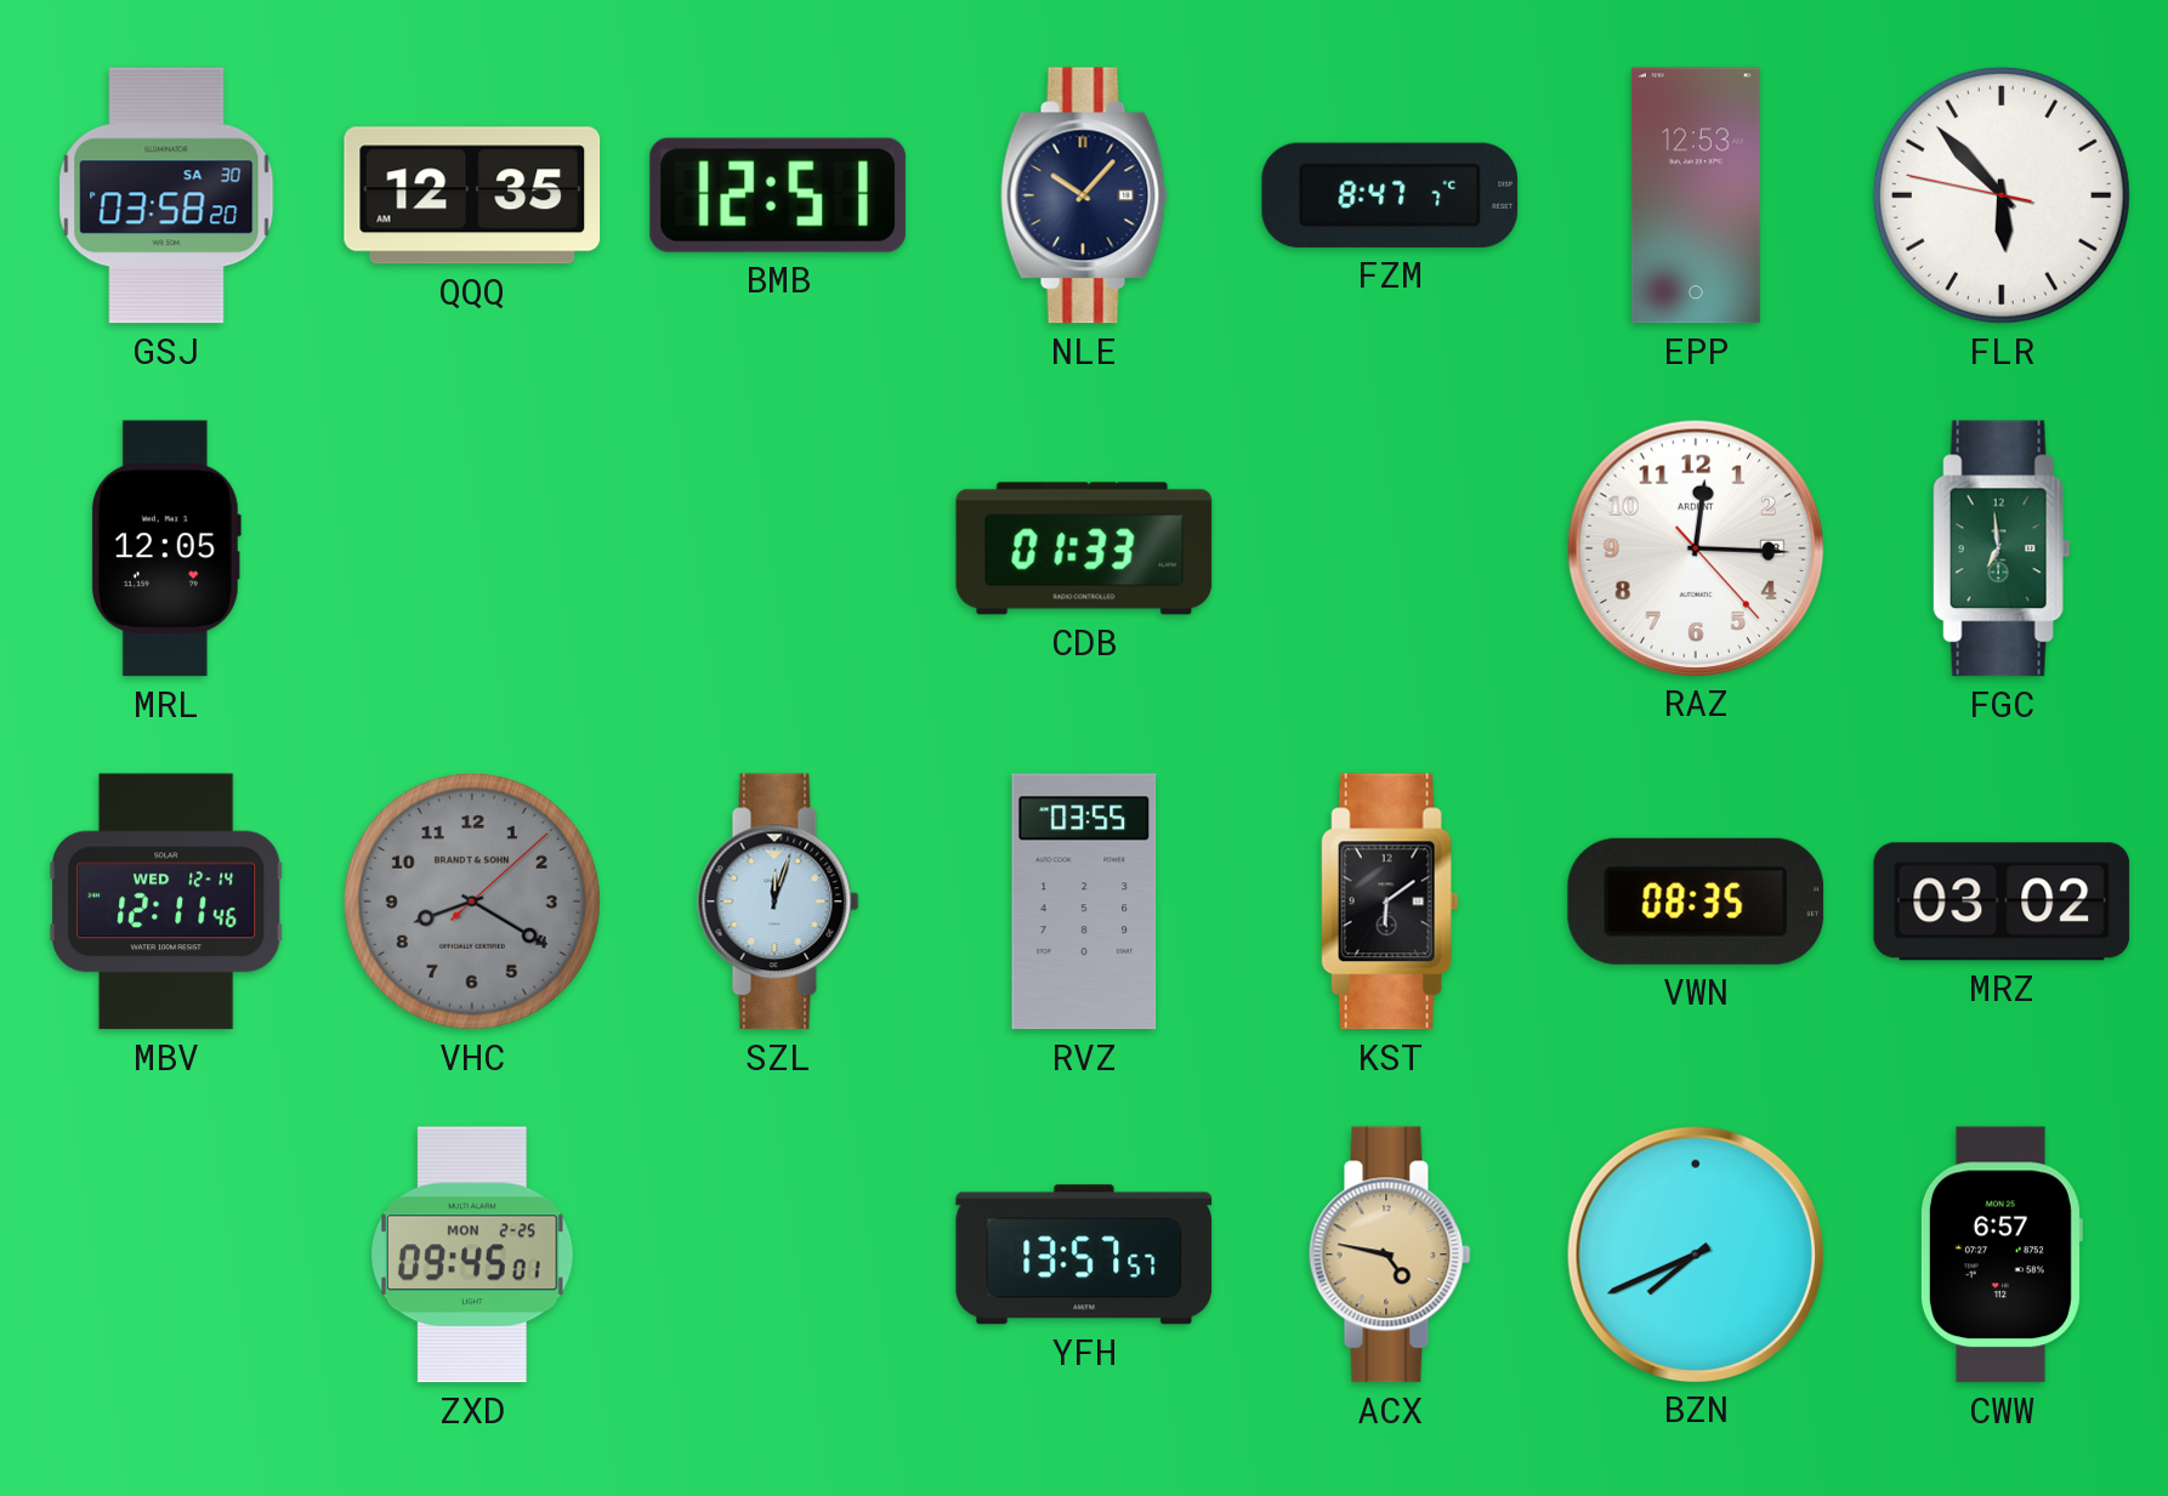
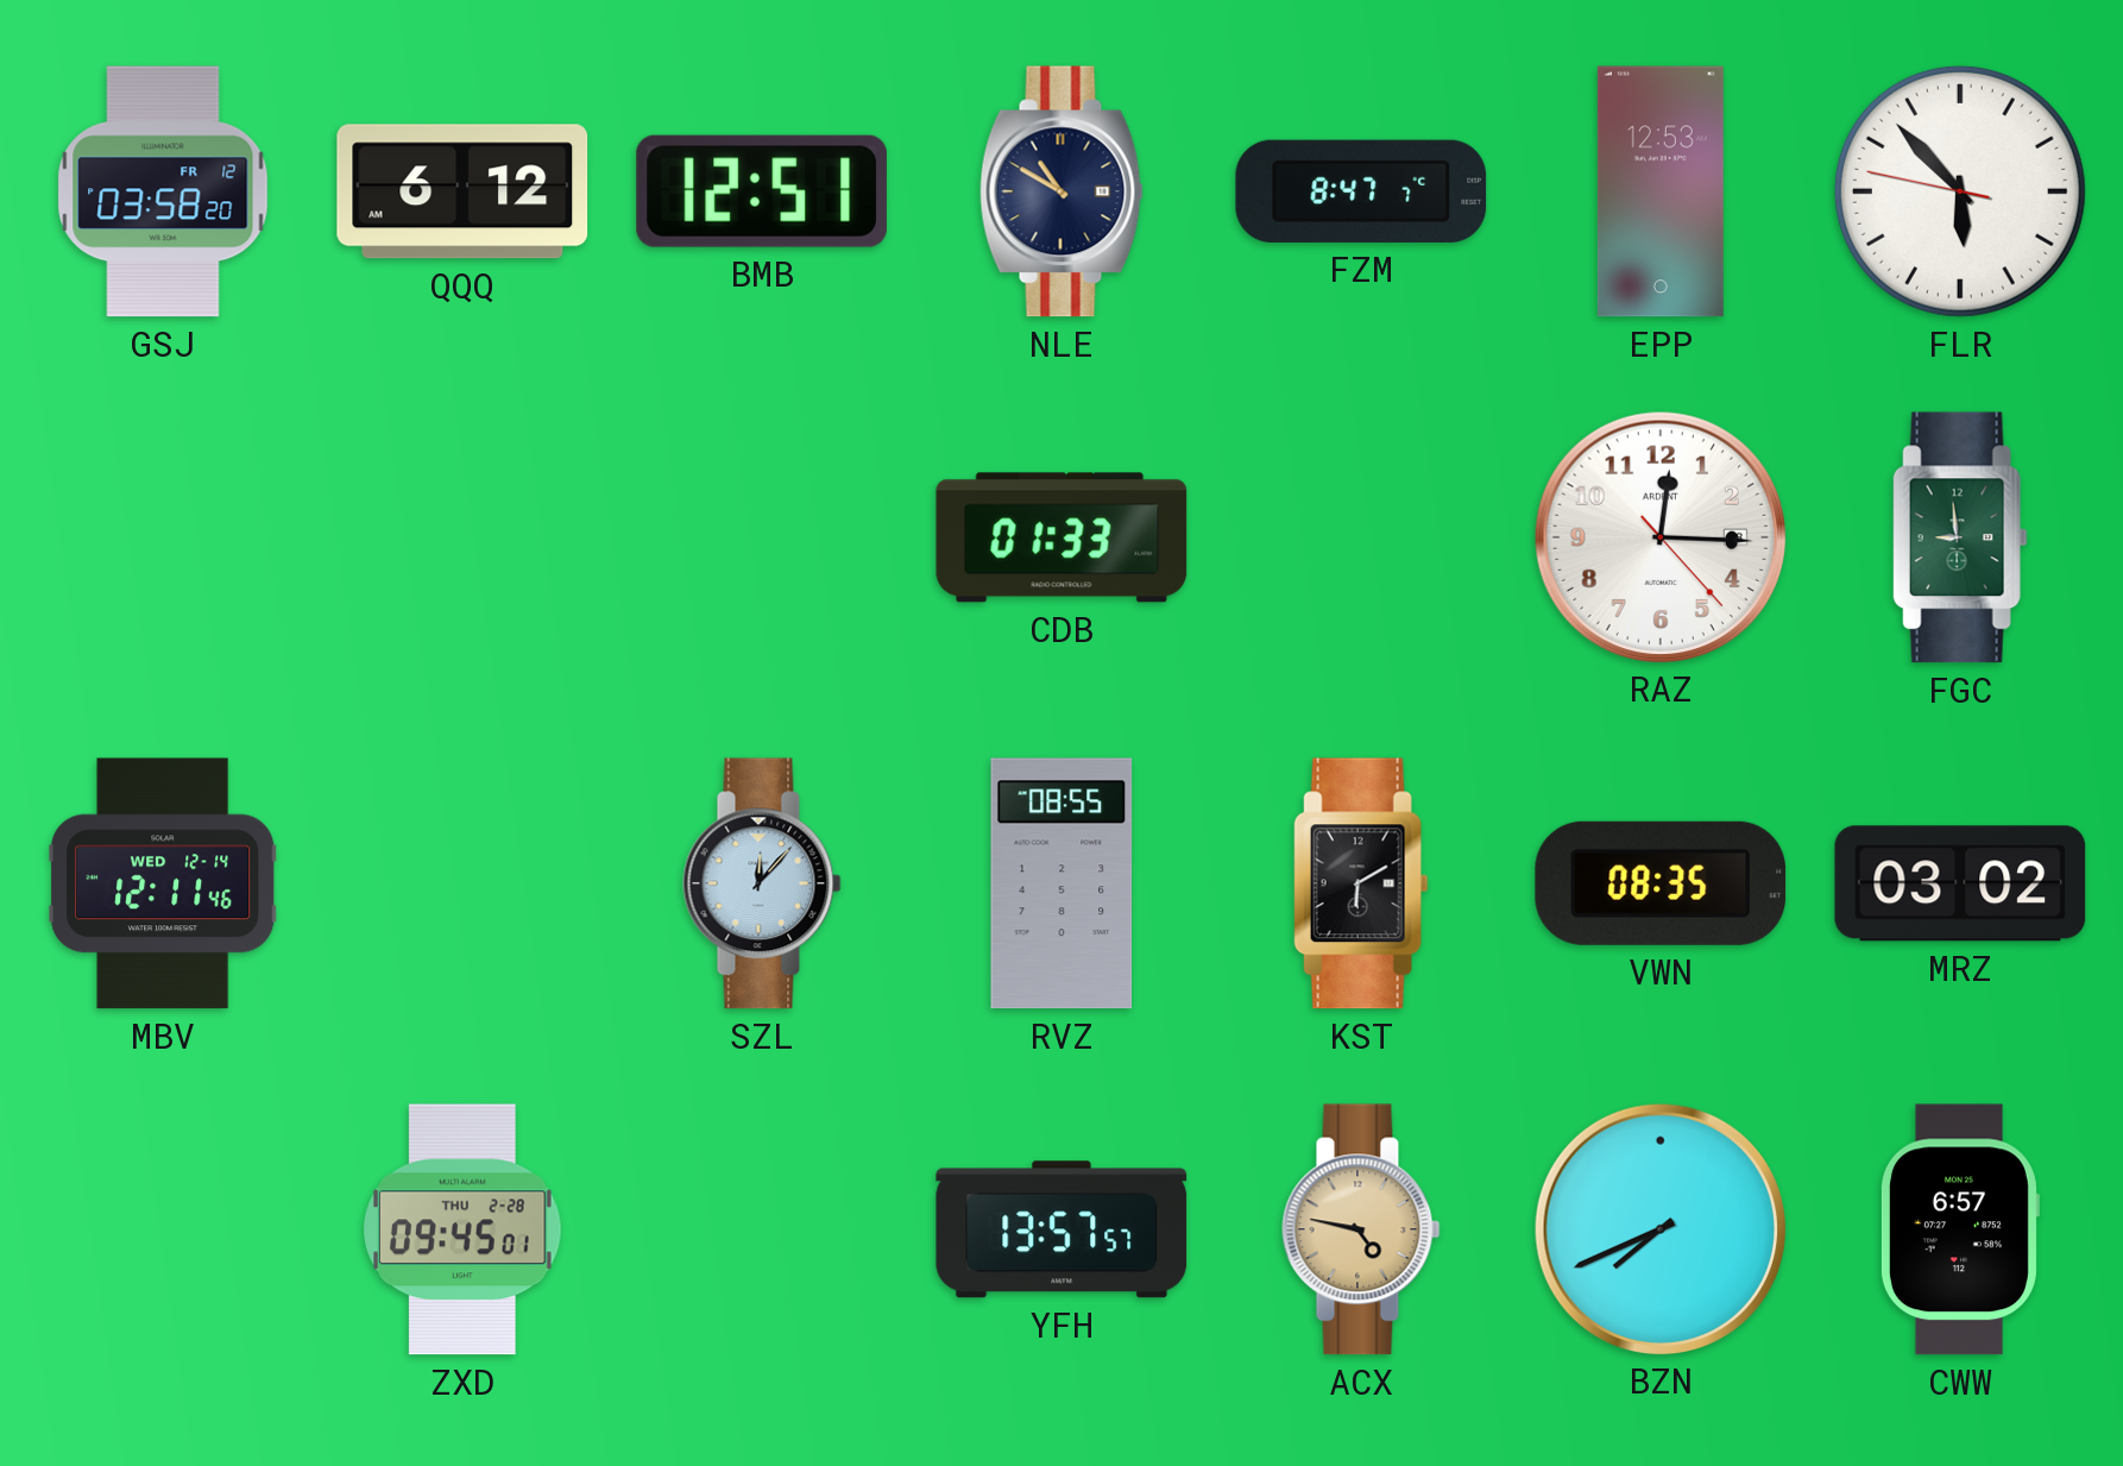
GSJ date: SA 30 -> FR 12 (163, 191)
QQQ: 12:35 -> 6:12 (462, 191)
NLE: 10:07 -> 10:50 (1061, 191)
MRL: 12:05 -> none (165, 548)
FGC: 6:59 -> 8:59 (1960, 537)
VHC: 8:20 -> none (472, 901)
SZL: 12:03 -> 12:07 (762, 883)
RVZ: 03:55 -> 08:55 (1061, 883)
KST: 6:09 -> 6:10 (1361, 883)
ZXD date: MON 2-25 -> THU 2-28 (462, 1229)
